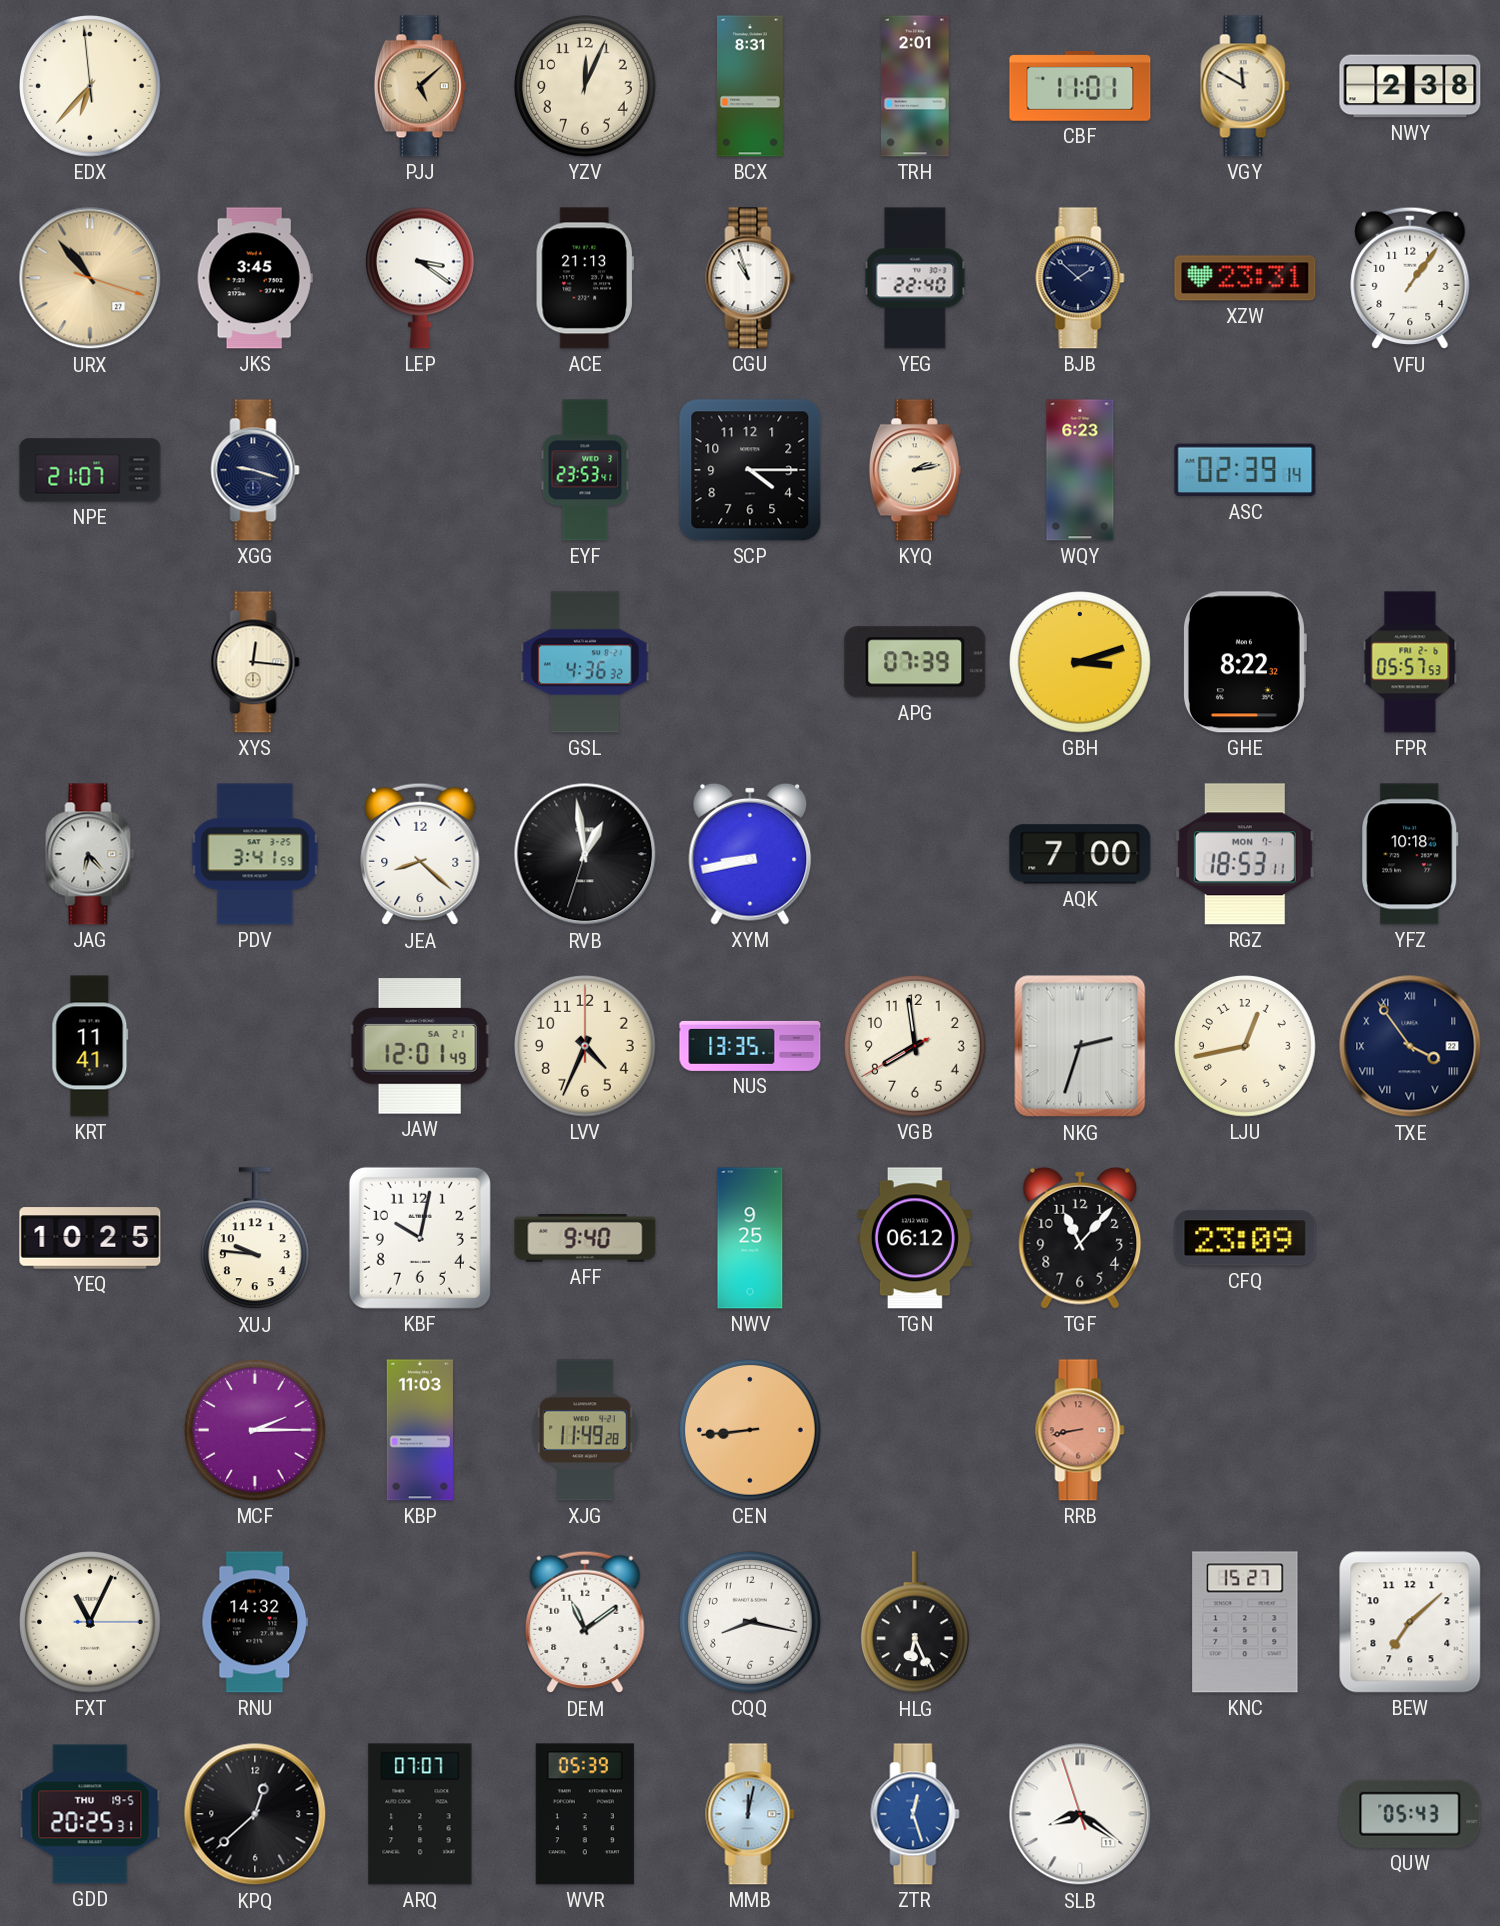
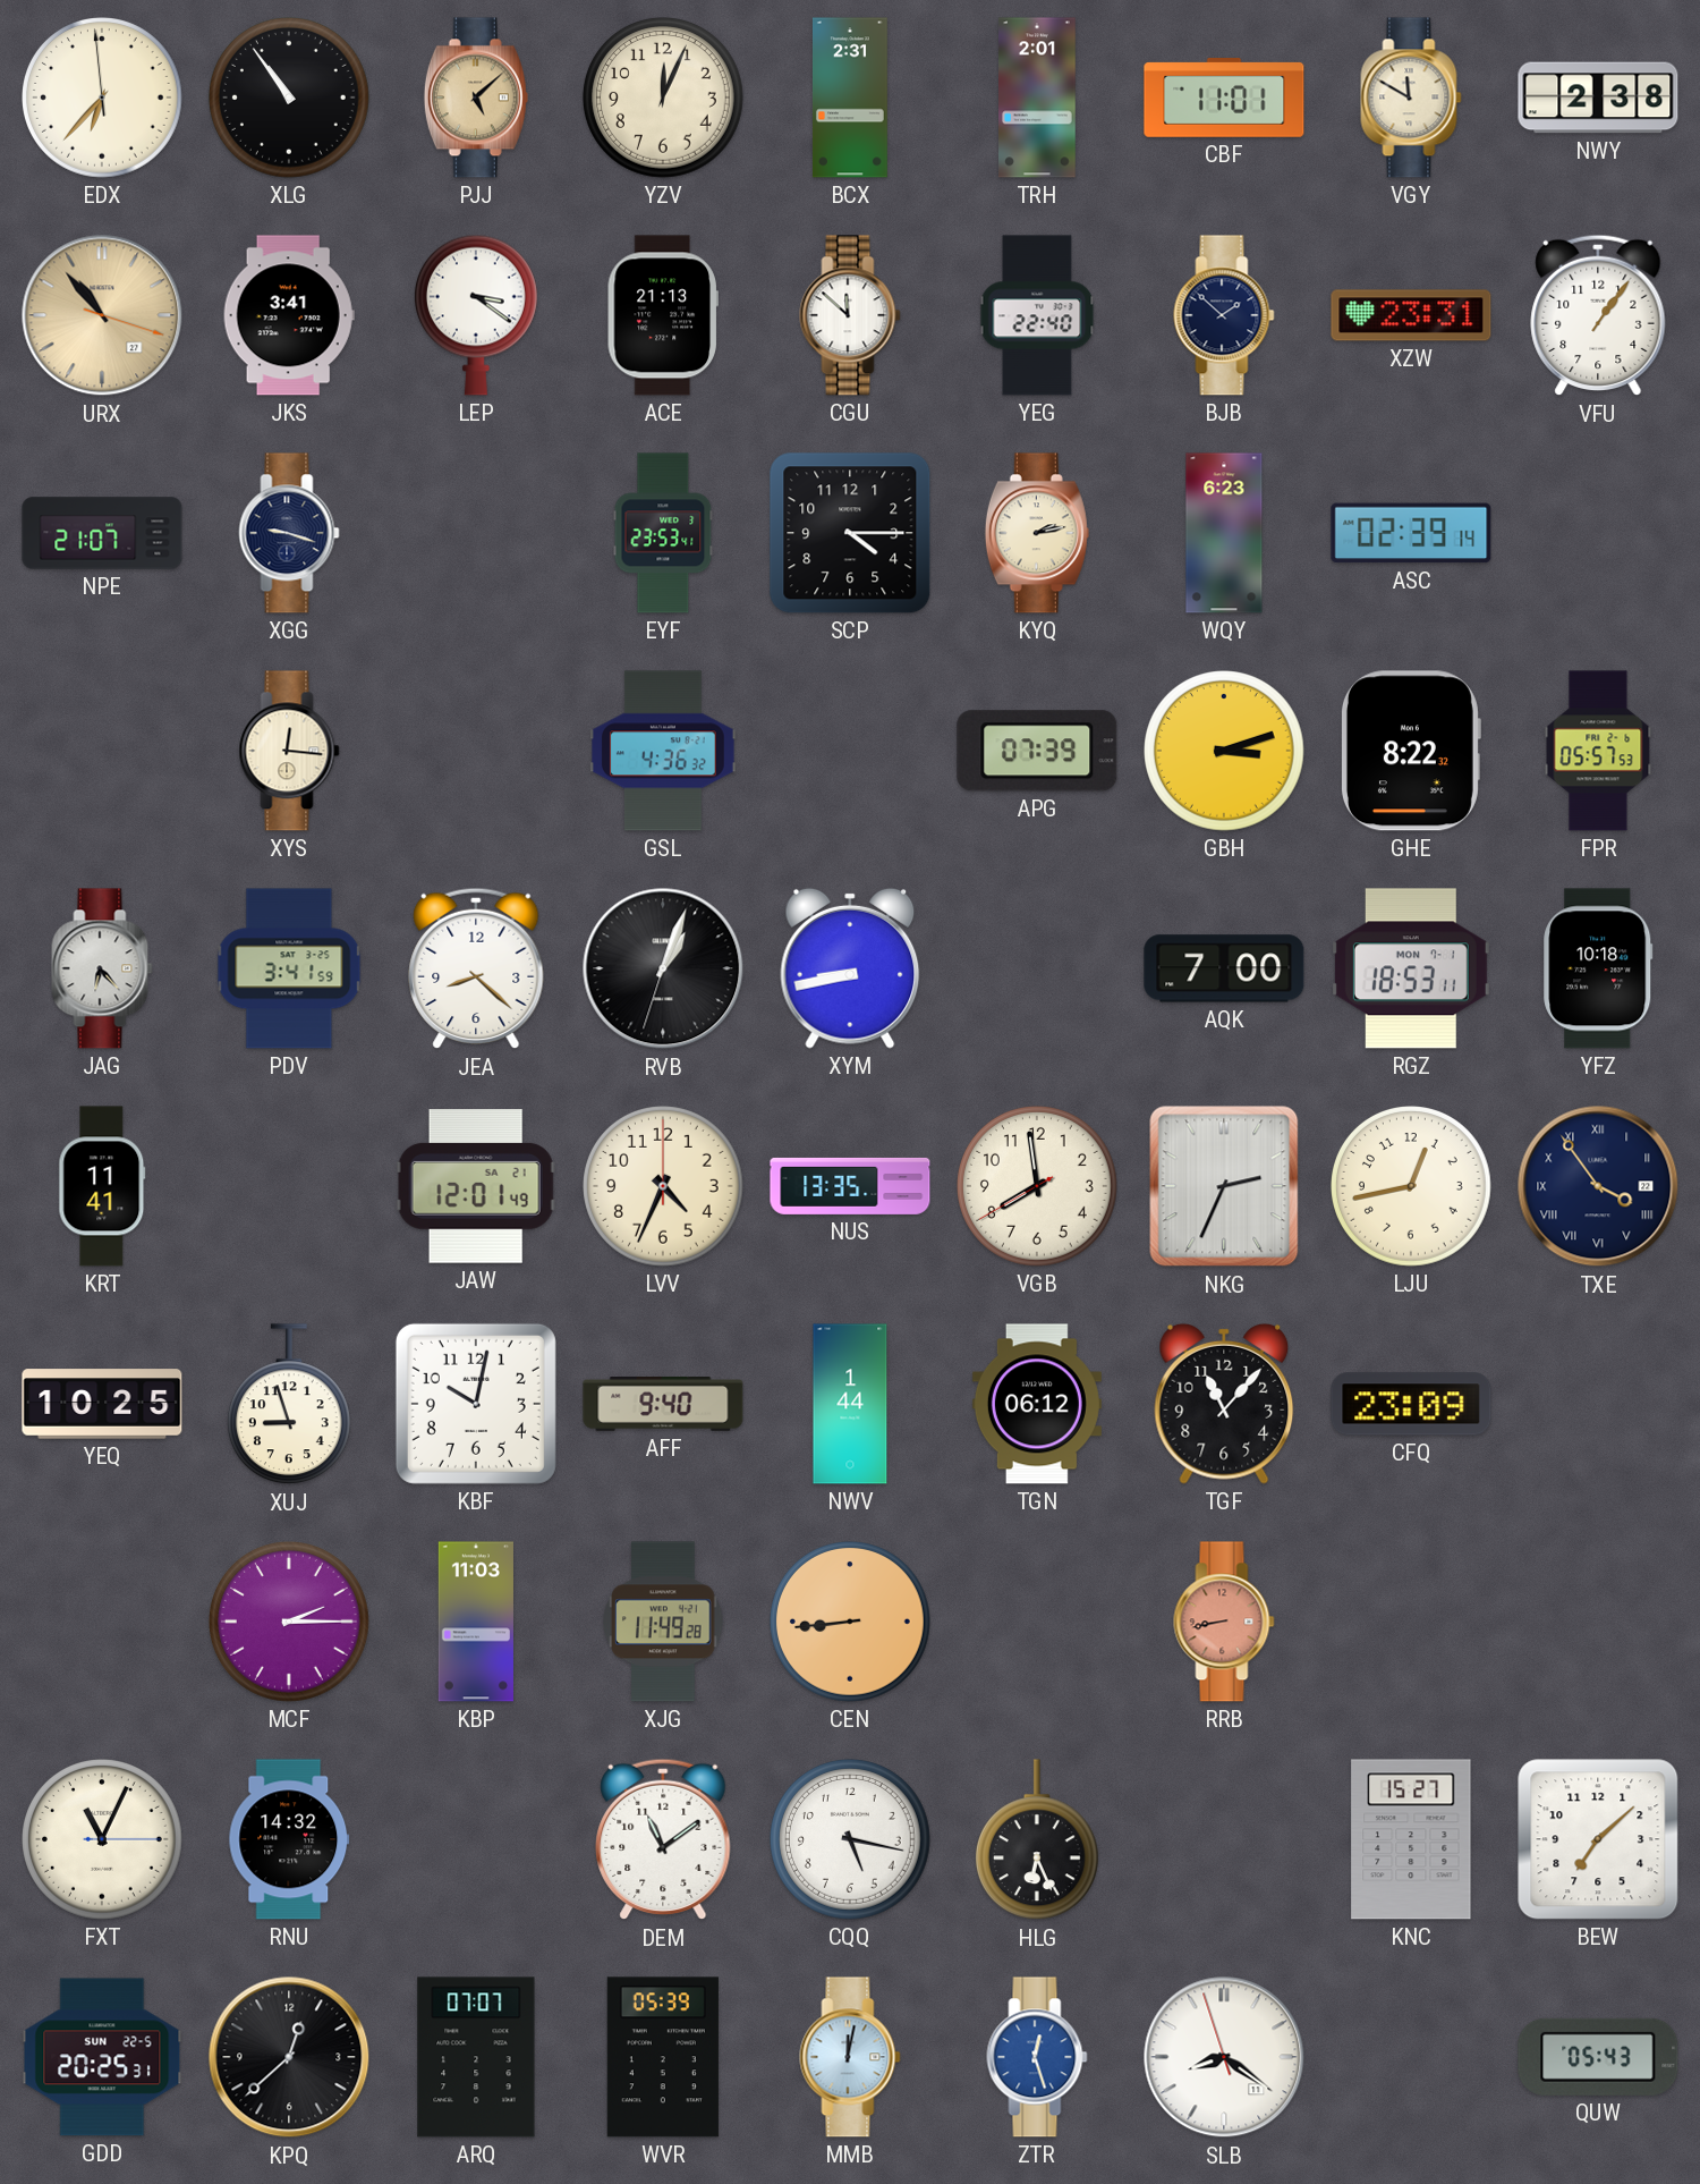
XLG: none -> 10:54 (290, 99)
BCX: 8:31 -> 2:31 (850, 98)
JKS: 3:45 -> 3:41 (289, 315)
CGU: 10:57 -> 11:52 (850, 315)
RVB: 12:58 -> 1:03 (663, 968)
NKG: 2:33 -> 2:34 (1224, 1186)
XUJ: 9:46 -> 8:57 (289, 1405)
NWV: 9:25 -> 1:44 (850, 1404)
CQQ: 8:17 -> 5:17 (851, 1840)
GDD date: THU 19-5 -> SUN 22-5 (102, 2057)
